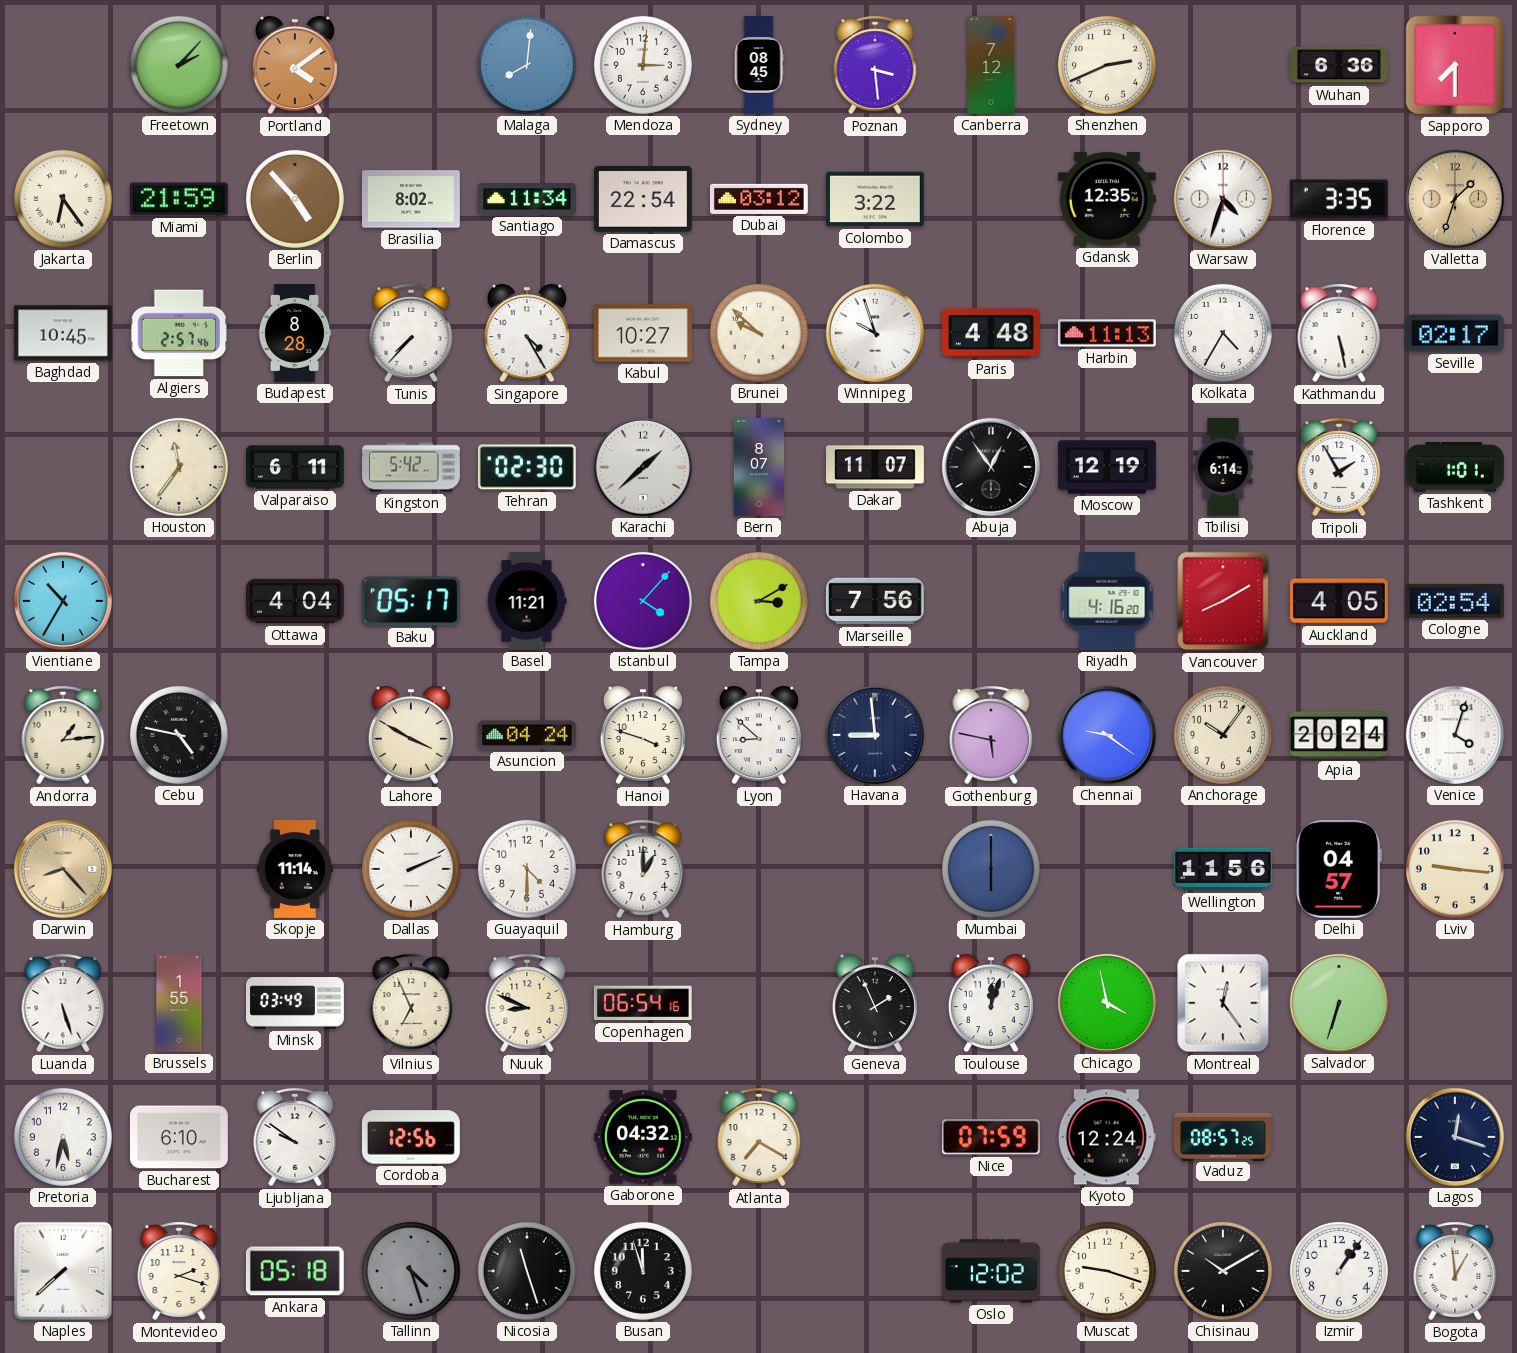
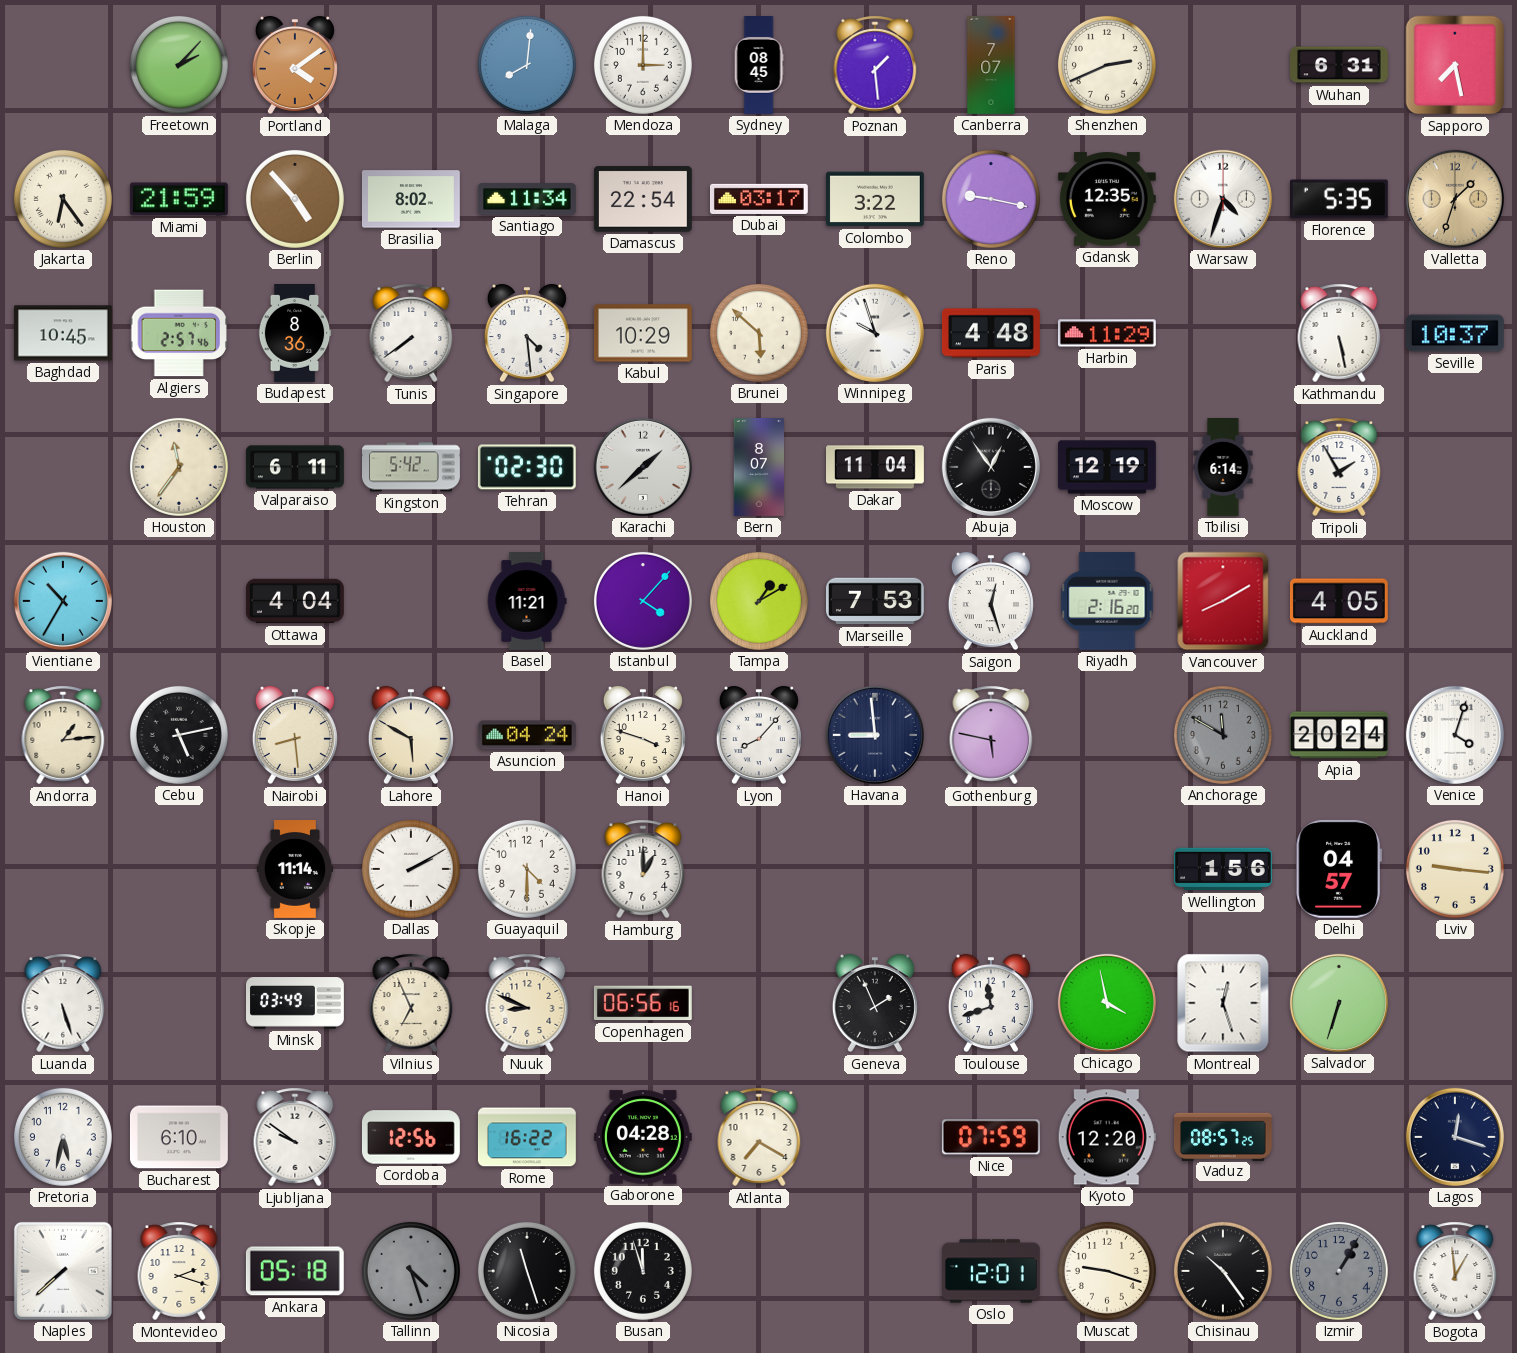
Mendoza: 3:01 -> 3:00 (643, 65)
Poznan: 3:29 -> 1:29 (875, 65)
Canberra: 7:12 -> 7:07 (991, 66)
Wuhan: 6:36 -> 6:31 (1340, 65)
Sapporo: 7:30 -> 7:28 (1455, 65)
Dubai: 03:12 -> 03:17 (760, 199)
Reno: none -> 9:17 (991, 199)
Florence: 3:35 -> 5:35 (1339, 199)
Budapest: 8:28 -> 8:36 (295, 334)
Tunis: 7:37 -> 7:39 (411, 333)
Singapore: 4:25 -> 4:29 (527, 333)
Kabul: 10:27 -> 10:29 (643, 333)
Brunei: 9:52 -> 5:52 (759, 333)
Harbin: 11:13 -> 11:29 (1107, 333)
Kolkata: 4:35 -> none (1223, 333)
Seville: 02:17 -> 10:37 (1455, 333)
Dakar: 11:07 -> 11:04 (876, 467)
Tashkent: 1:01 -> none (1455, 467)
Baku: 05:17 -> none (411, 601)
Tampa: 3:10 -> 1:10 (759, 601)
Marseille: 7:56 -> 7:53 (876, 601)
Saigon: none -> 12:27 (991, 601)
Riyadh: 4:16 -> 2:16 (1107, 601)
Cologne: 02:54 -> none (1455, 601)
Cebu: 4:47 -> 5:13 (179, 735)
Nairobi: none -> 8:29 (295, 735)
Lahore: 3:50 -> 5:50 (411, 735)
Lyon: 8:52 -> 8:07 (759, 735)
Chennai: 9:21 -> none (1107, 735)
Anchorage: 10:06 -> 11:50 (1223, 735)
Anchorage dial: cream -> grey (1223, 735)
Darwin: 8:23 -> none (63, 869)
Dallas: 2:11 -> 2:10 (411, 869)
Mumbai: 6:00 -> none (991, 869)
Wellington: 11:56 -> 1:56 (1224, 869)
Brussels: 1:55 -> none (179, 1004)
Copenhagen: 06:54 -> 06:56 (643, 1003)
Toulouse: 12:03 -> 11:42 (991, 1003)
Montreal: 12:24 -> 12:27 (1223, 1003)
Rome: none -> 16:22 (527, 1137)
Gaborone: 04:32 -> 04:28 (643, 1137)
Kyoto: 12:24 -> 12:20 (1107, 1137)
Oslo: 12:02 -> 12:01 (991, 1271)
Chisinau: 10:10 -> 10:24 (1223, 1271)
Izmir: 1:06 -> 1:05 (1339, 1271)
Izmir dial: white -> grey (1339, 1271)
